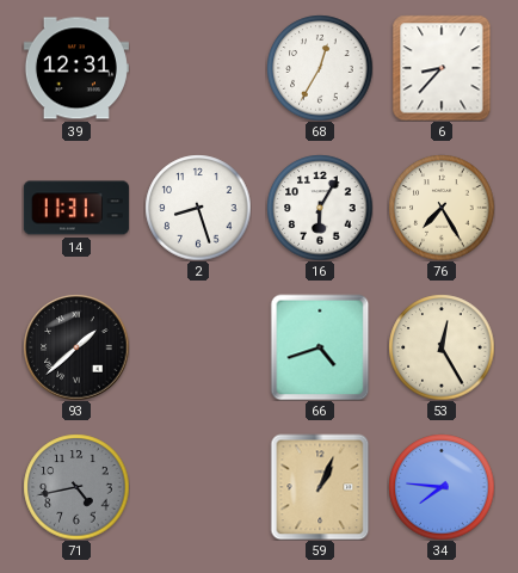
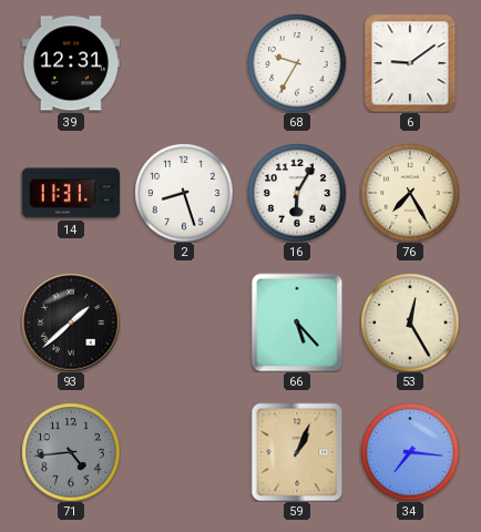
68: 12:35 -> 9:35 (297, 63)
6: 8:37 -> 9:09 (410, 63)
66: 4:42 -> 5:23 (297, 323)
71: 4:43 -> 4:44 (71, 452)
34: 7:46 -> 7:16 (410, 452)
